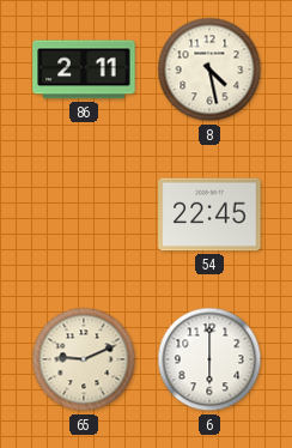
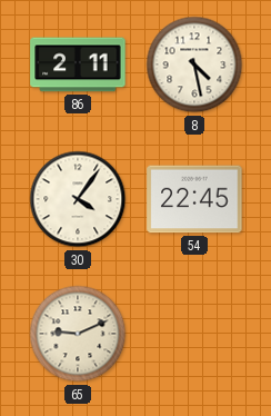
30: none -> 4:06 (78, 199)
6: 6:00 -> none (209, 359)
